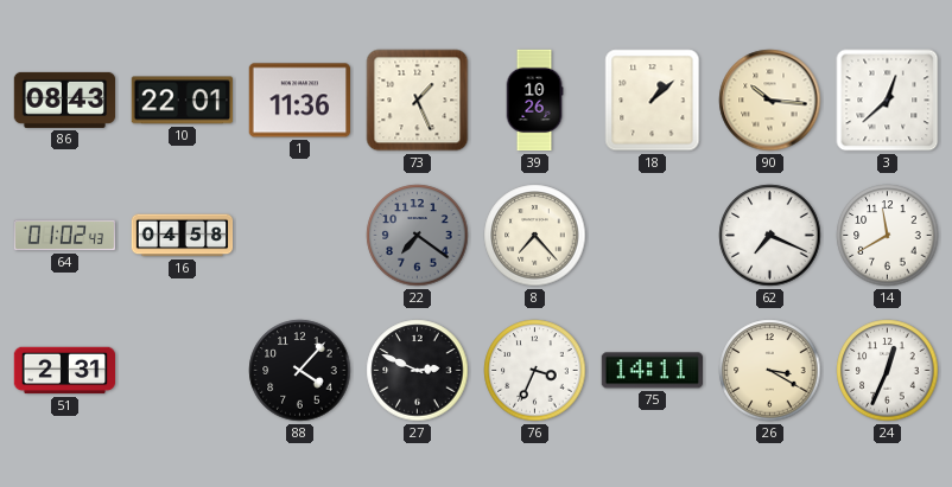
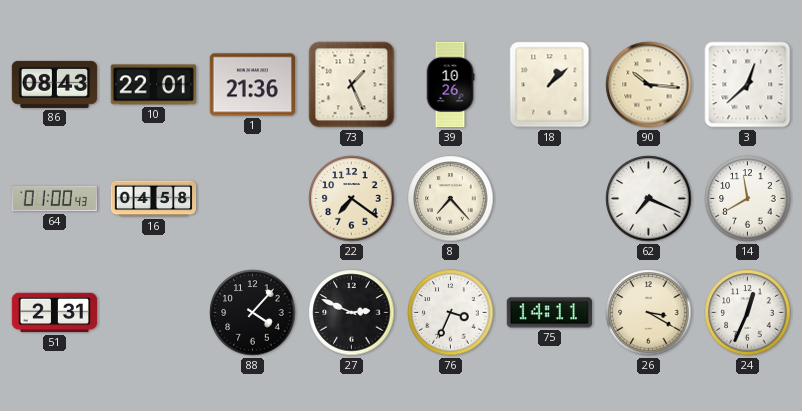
1: 11:36 -> 21:36 (252, 85)
64: 01:02 -> 01:00 (54, 199)
22 dial: grey -> cream (352, 199)
